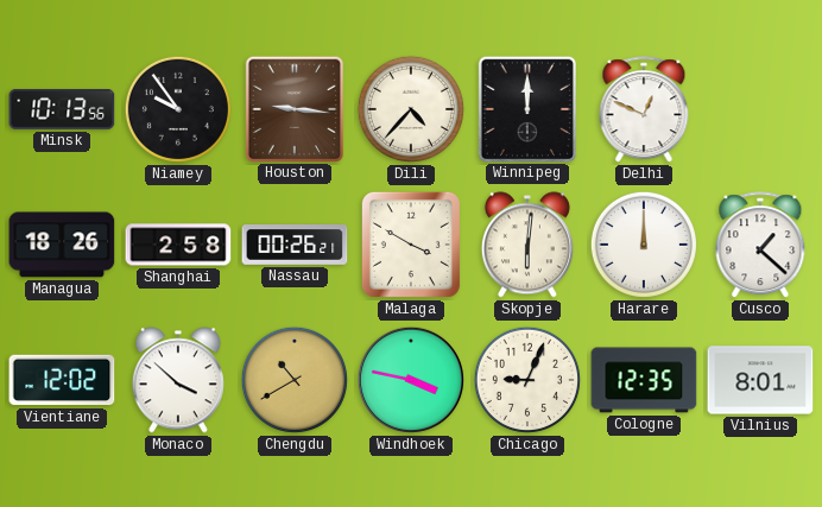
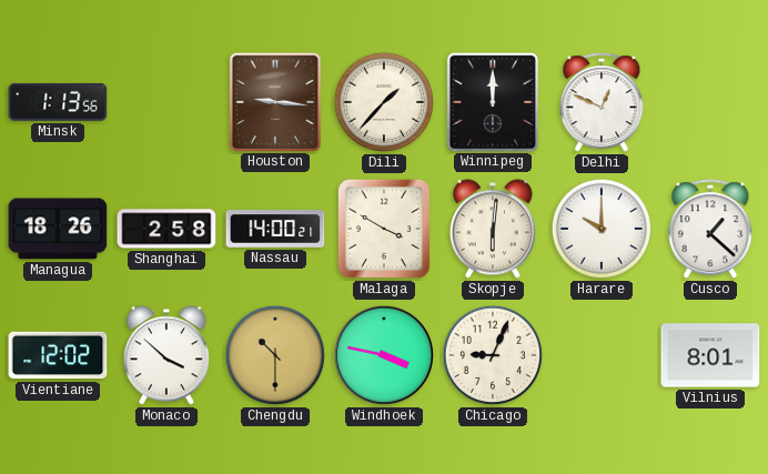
Minsk: 10:13 -> 1:13 (58, 102)
Niamey: 9:54 -> none (178, 109)
Dili: 4:37 -> 1:37 (384, 102)
Nassau: 00:26 -> 14:00 (275, 229)
Harare: 12:00 -> 10:00 (602, 229)
Chengdu: 10:40 -> 10:30 (275, 355)
Cologne: 12:35 -> none (644, 380)
